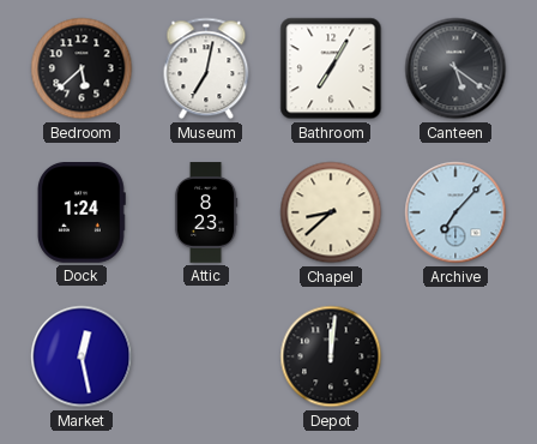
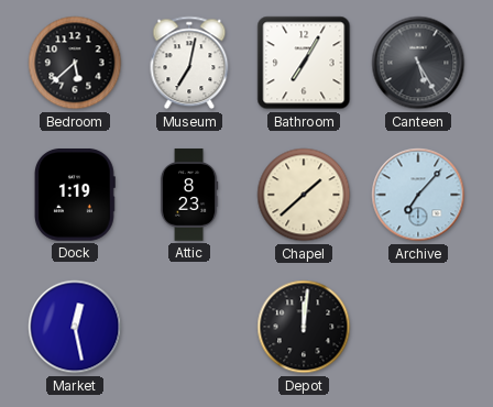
Canteen: 5:21 -> 5:25 (418, 63)
Dock: 1:24 -> 1:19 (75, 196)
Chapel: 8:38 -> 1:38 (304, 195)
